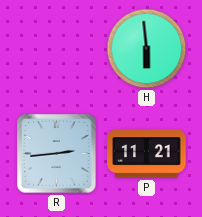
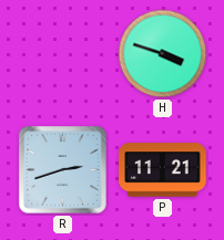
H: 5:59 -> 3:48 (163, 54)
R: 2:44 -> 2:42 (63, 170)
